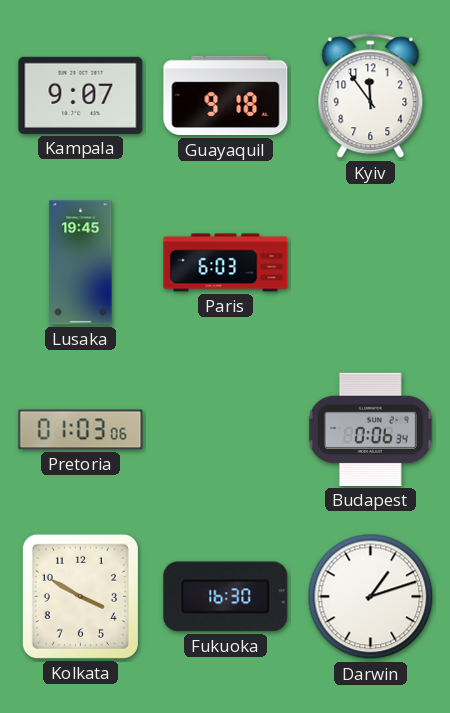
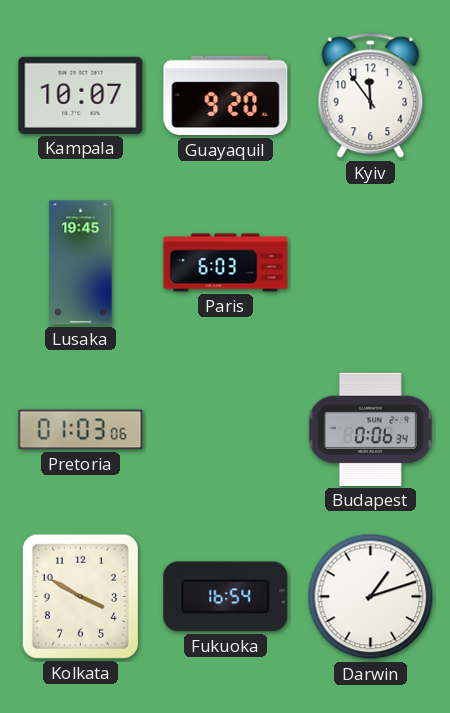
Kampala: 9:07 -> 10:07 (81, 95)
Guayaquil: 9:18 -> 9:20 (226, 96)
Fukuoka: 16:30 -> 16:54 (226, 597)
